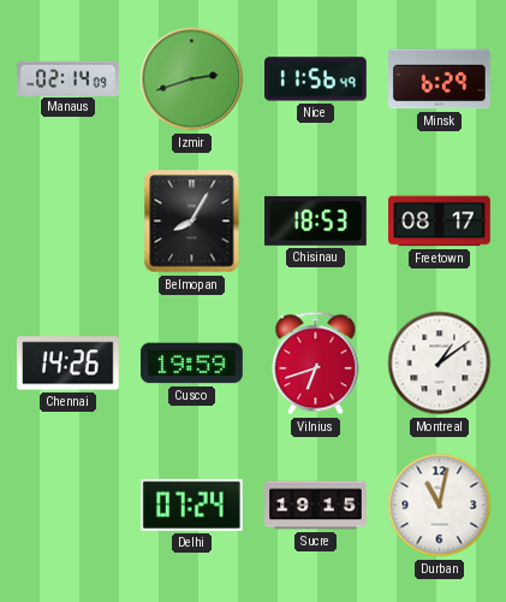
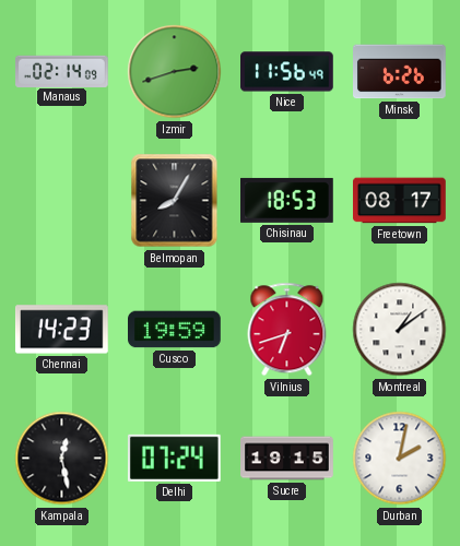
Minsk: 6:29 -> 6:26 (400, 72)
Chennai: 14:26 -> 14:23 (61, 330)
Kampala: none -> 12:28 (62, 459)
Durban: 11:02 -> 2:02 (400, 459)
